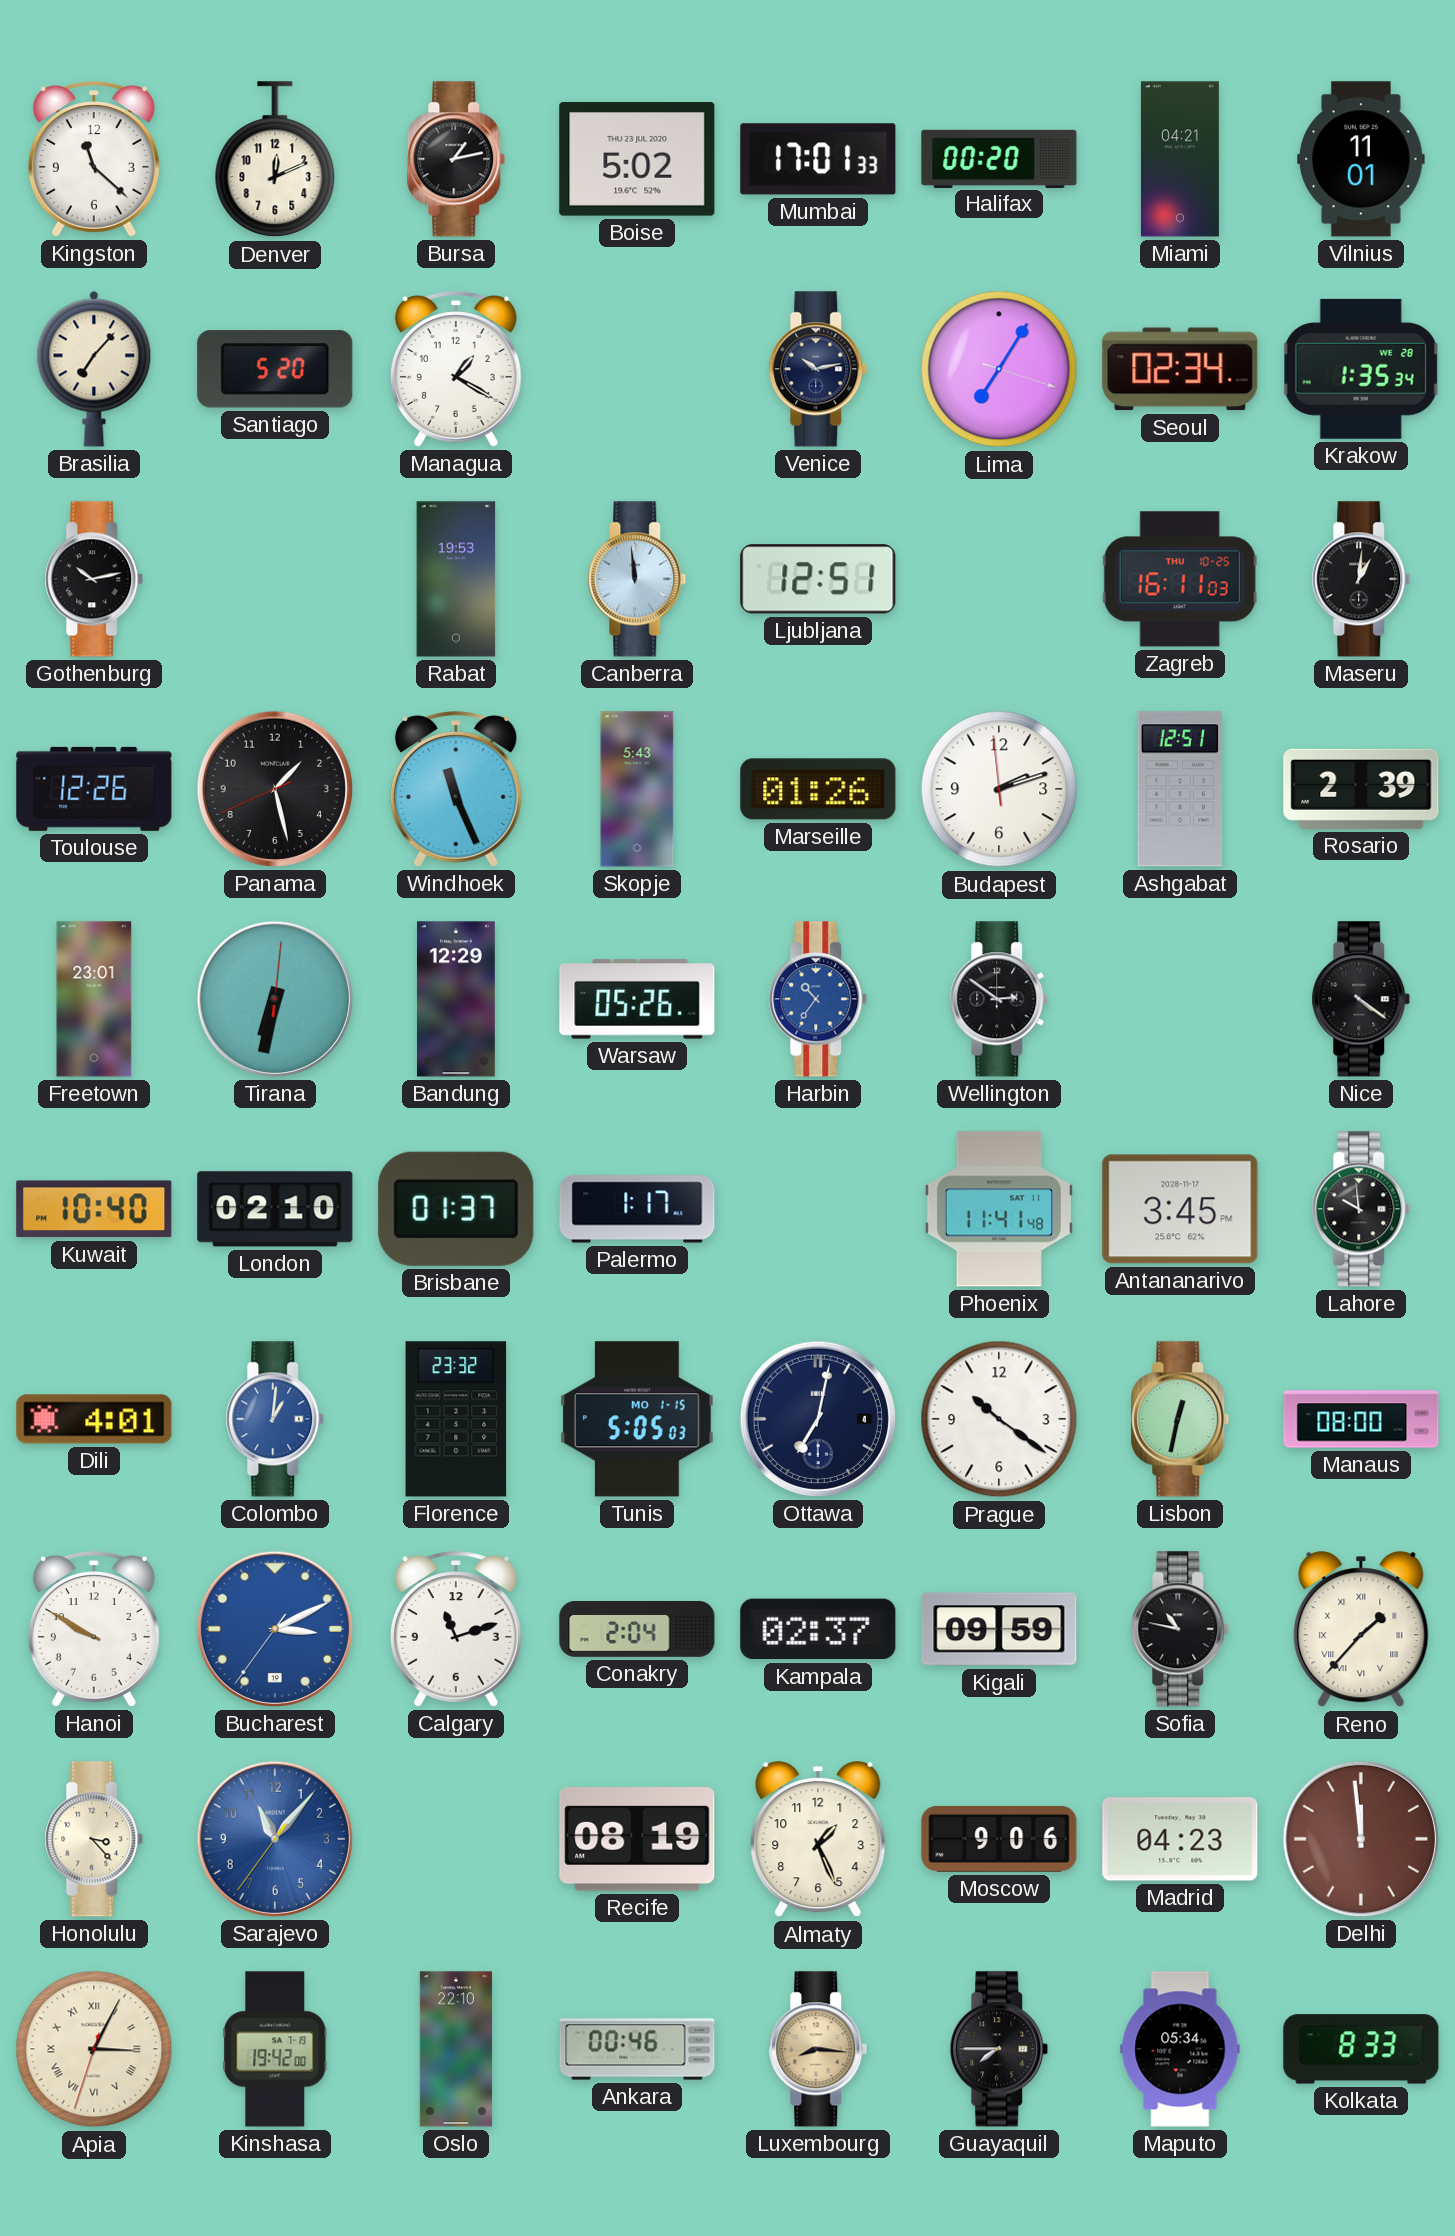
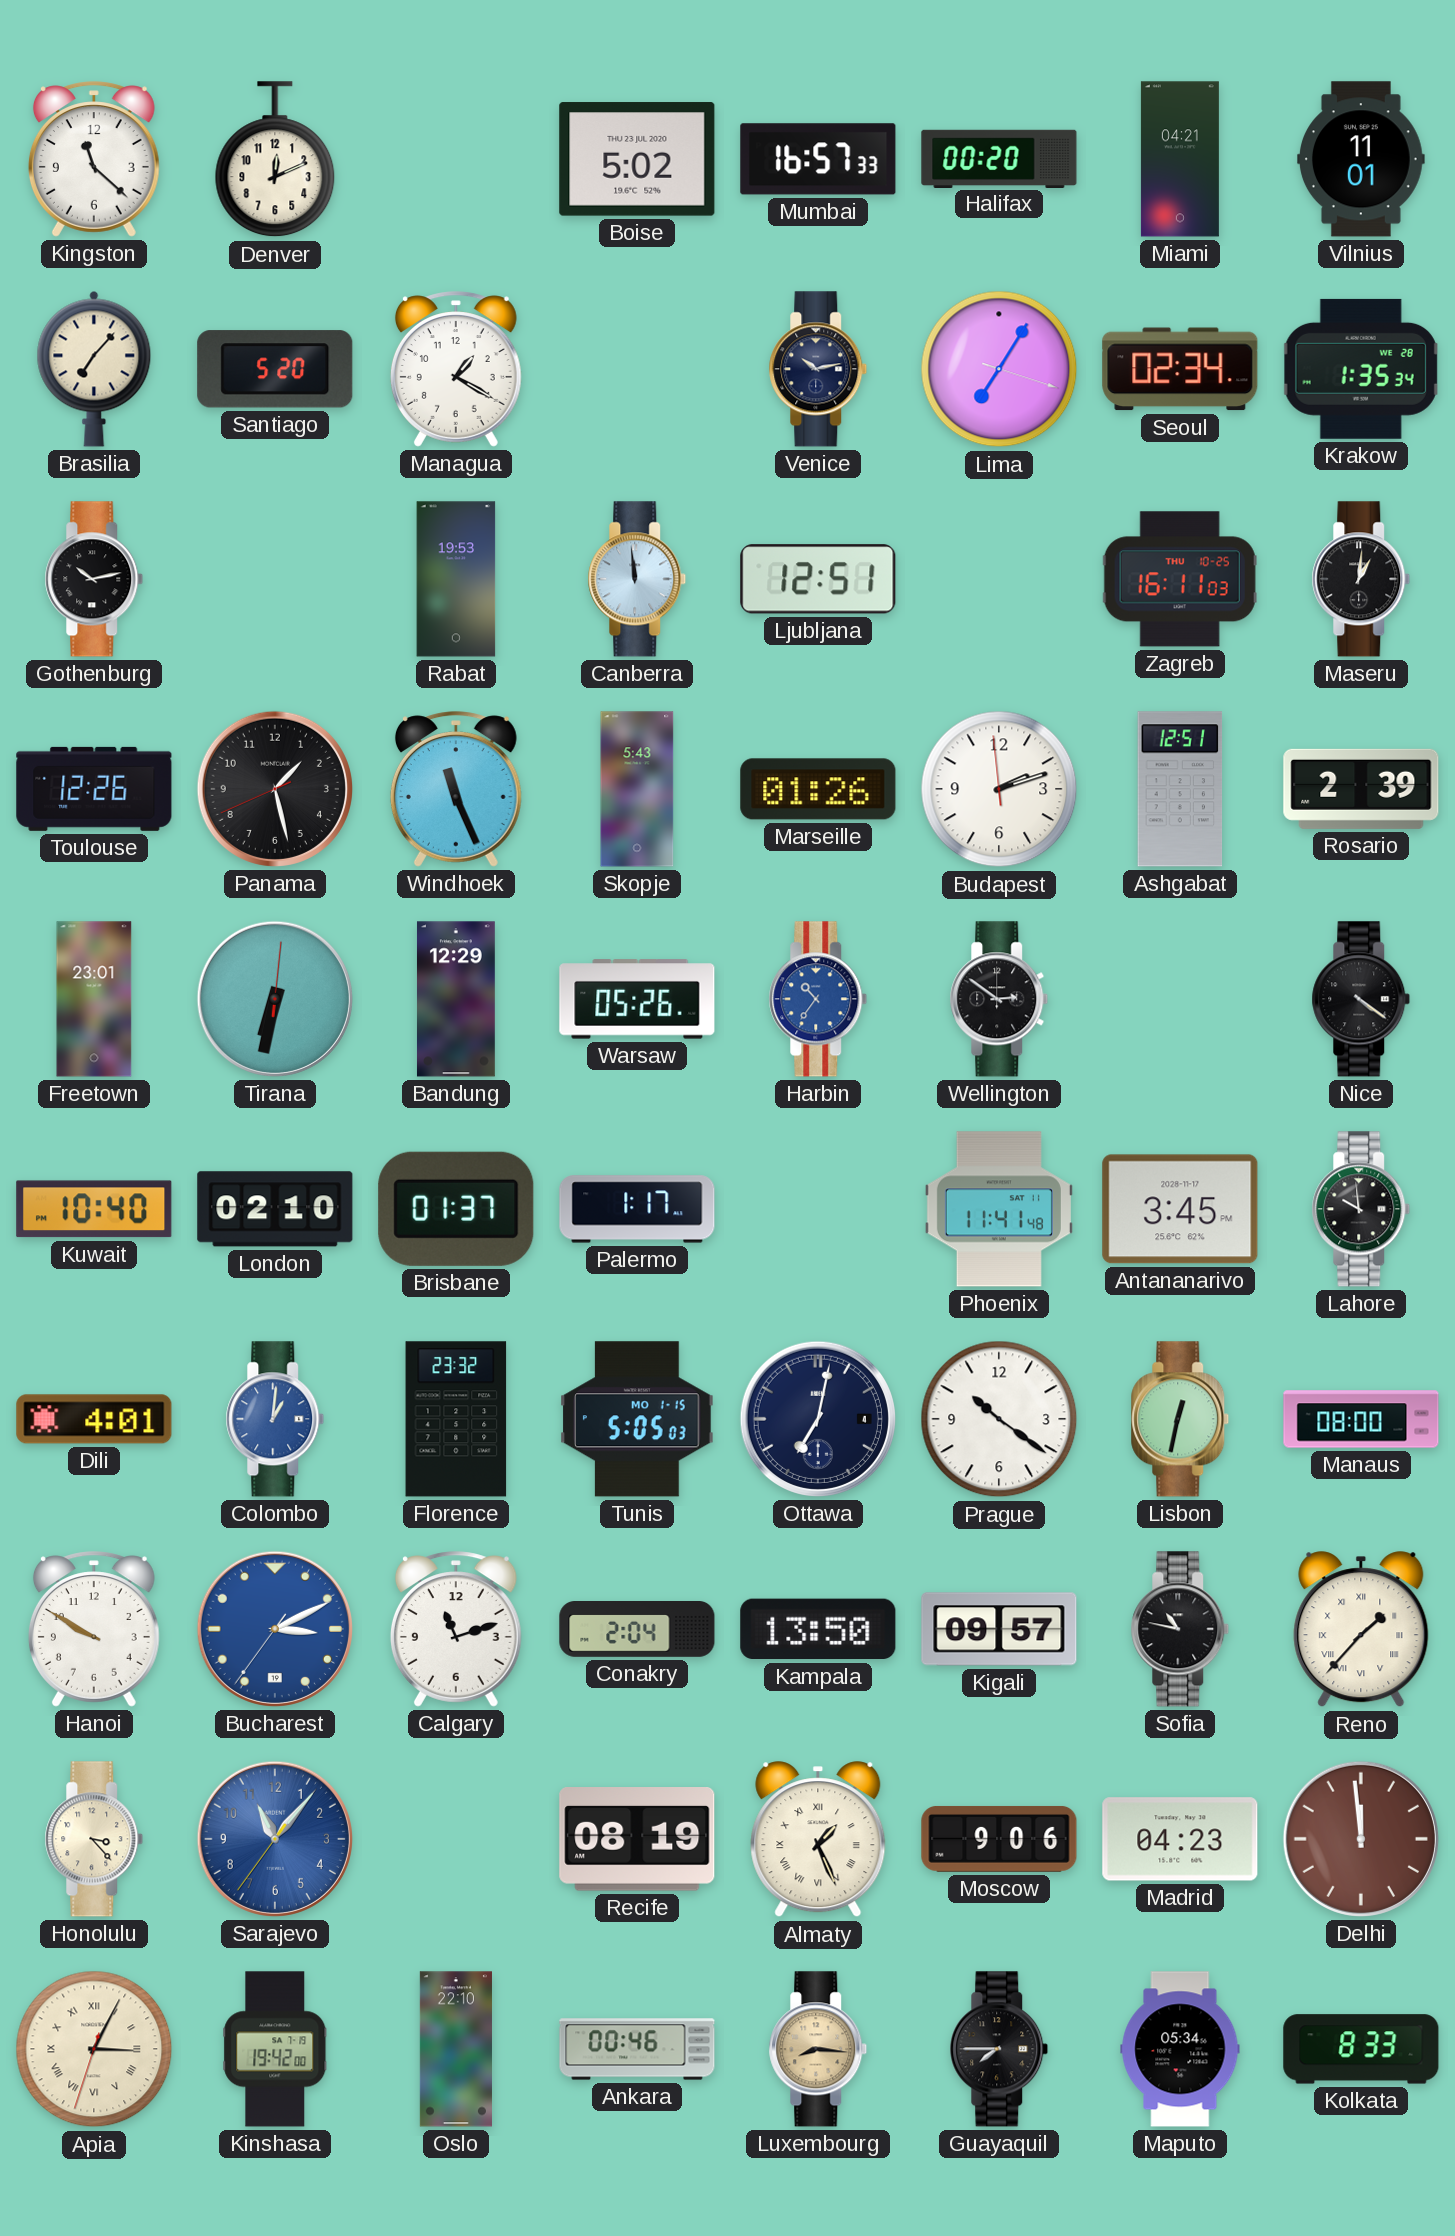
Bursa: 1:13 -> none (456, 159)
Mumbai: 17:01 -> 16:57 (818, 159)
Kampala: 02:37 -> 13:50 (818, 1629)
Kigali: 09:59 -> 09:57 (999, 1629)
Almaty numerals: Arabic -> Roman (818, 1840)
